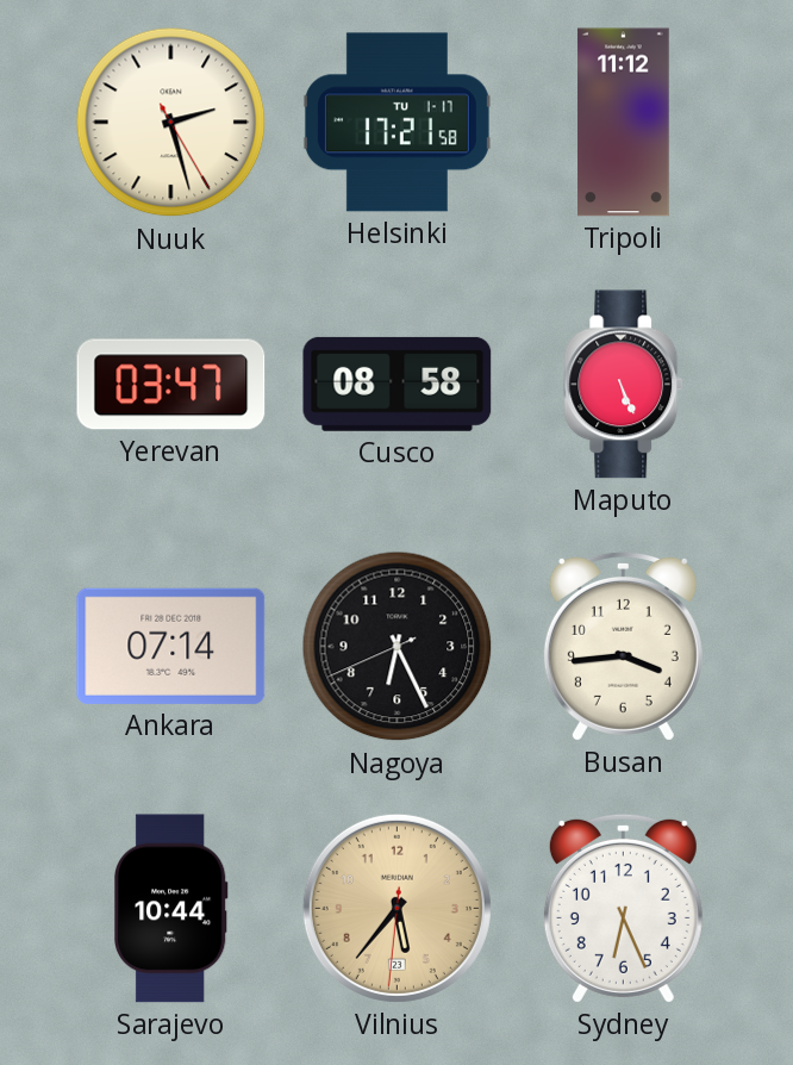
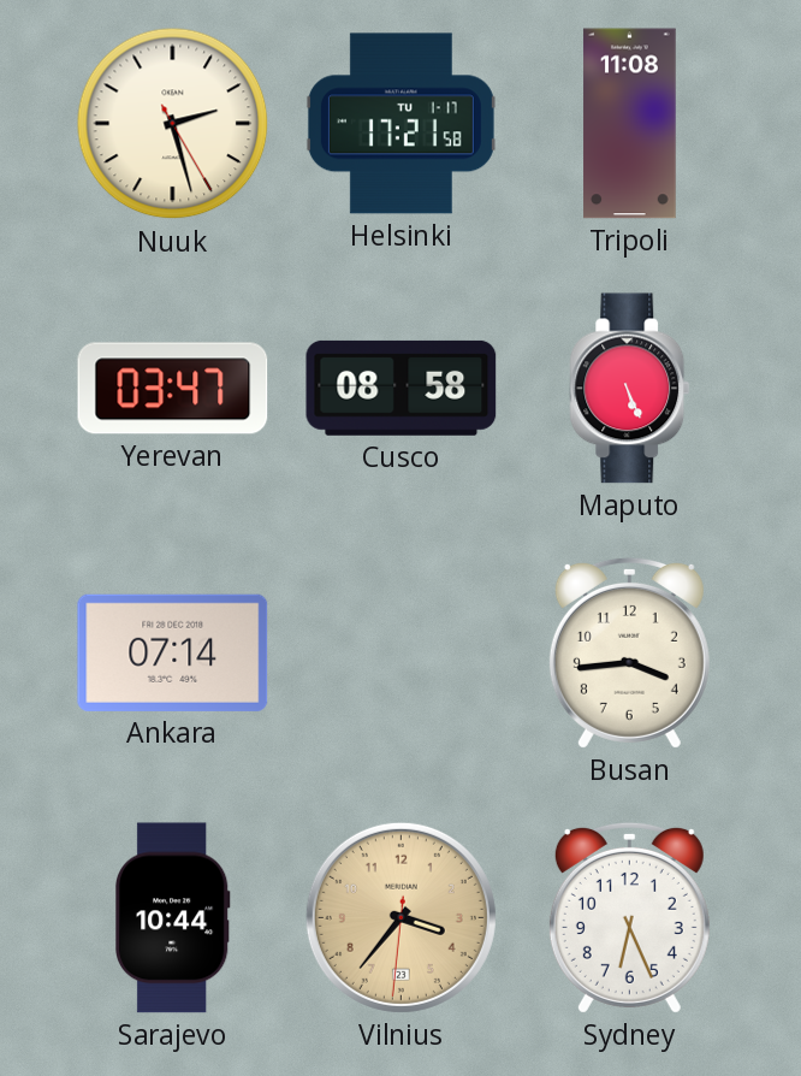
Tripoli: 11:12 -> 11:08 (630, 124)
Nagoya: 6:25 -> none (398, 647)
Vilnius: 5:36 -> 3:36 (400, 917)
